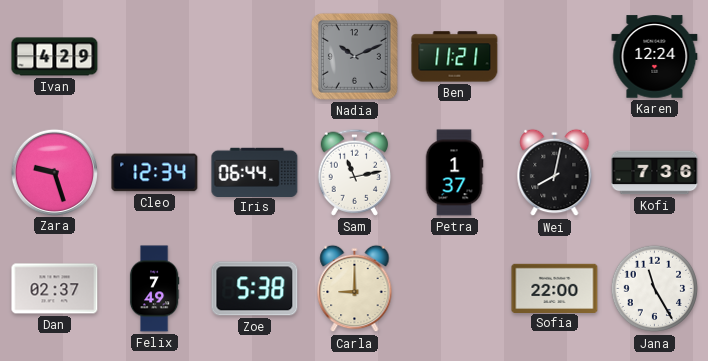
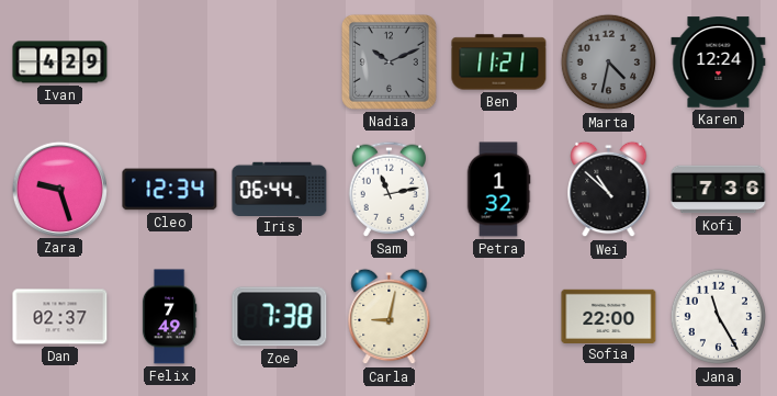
Marta: none -> 4:32 (609, 63)
Petra: 1:37 -> 1:32 (498, 190)
Wei: 8:02 -> 10:52 (609, 190)
Zoe: 5:38 -> 7:38 (280, 317)
Carla: 9:00 -> 9:02 (390, 317)
